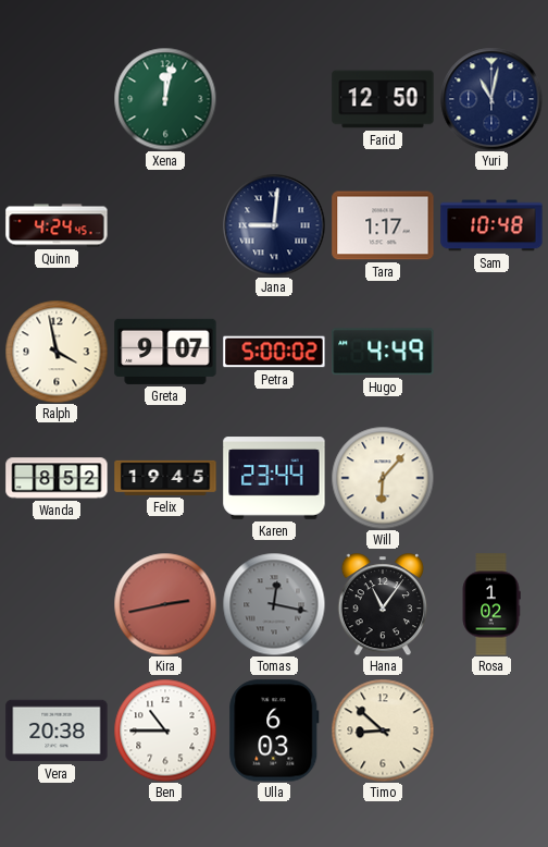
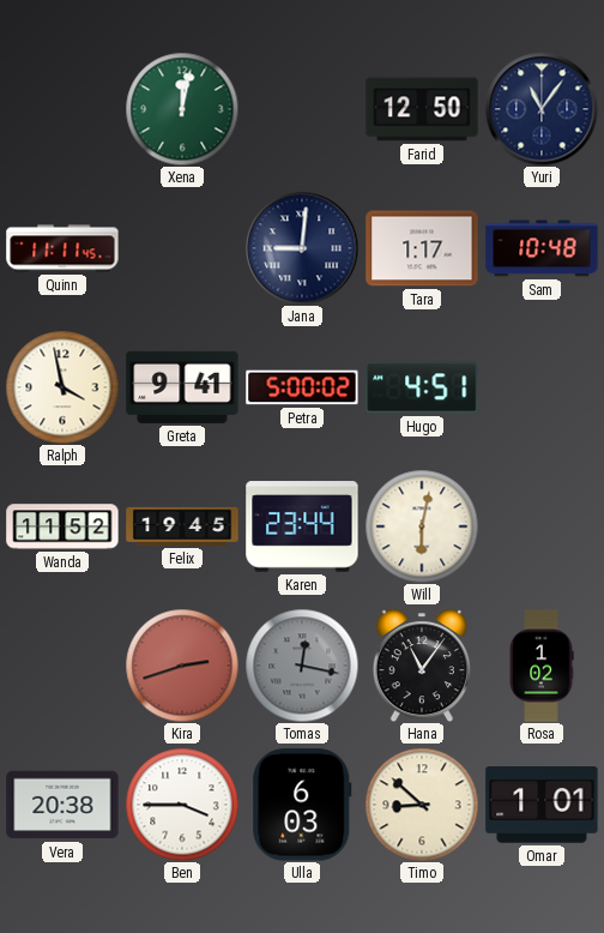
Yuri: 11:02 -> 11:06 (542, 109)
Quinn: 4:24 -> 11:11 (62, 248)
Greta: 9:07 -> 9:41 (182, 387)
Hugo: 4:49 -> 4:51 (422, 387)
Wanda: 8:52 -> 11:52 (62, 526)
Will: 6:07 -> 6:02 (422, 526)
Kira: 2:43 -> 2:42 (182, 666)
Ben: 10:45 -> 3:45 (182, 805)
Omar: none -> 1:01 (542, 805)
